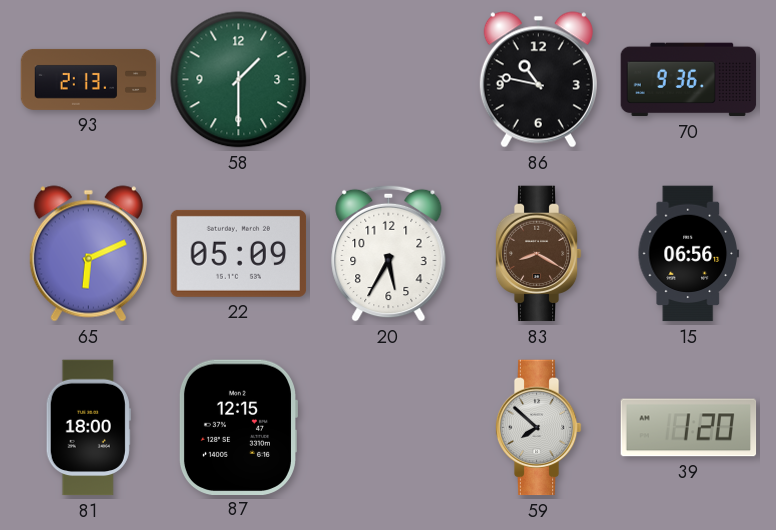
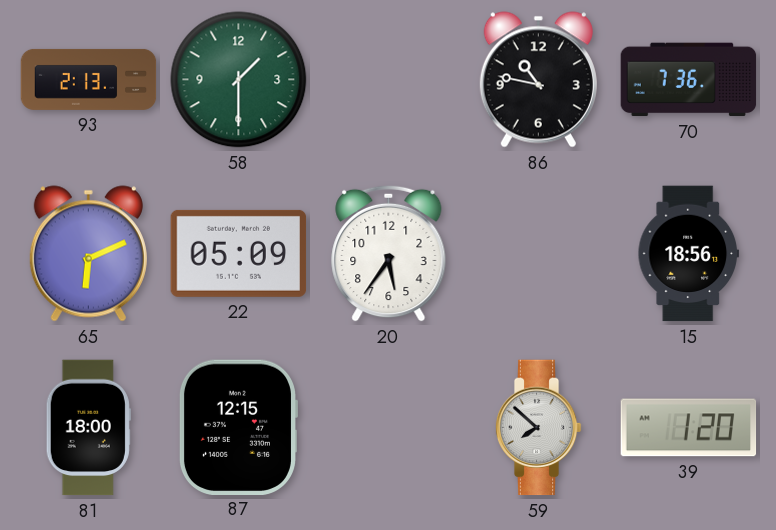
70: 9:36 -> 7:36 (689, 80)
20: 5:35 -> 5:36 (389, 253)
83: 8:20 -> none (538, 254)
15: 06:56 -> 18:56 (688, 254)
